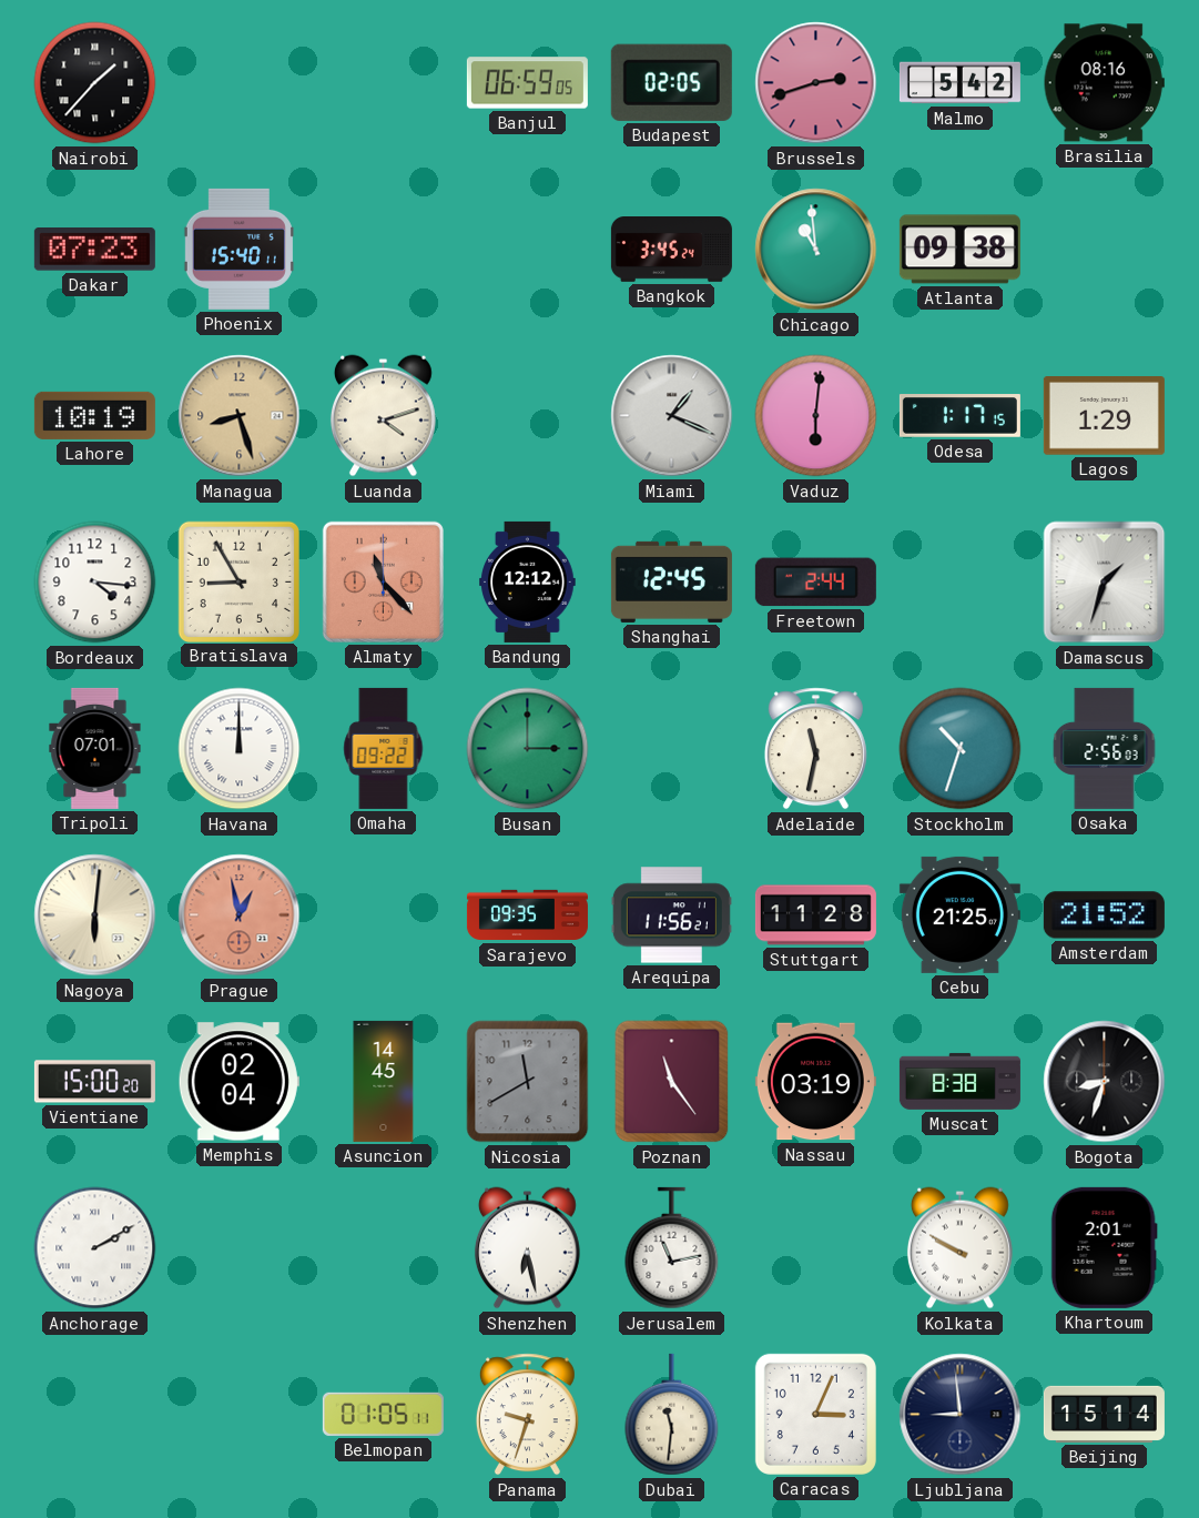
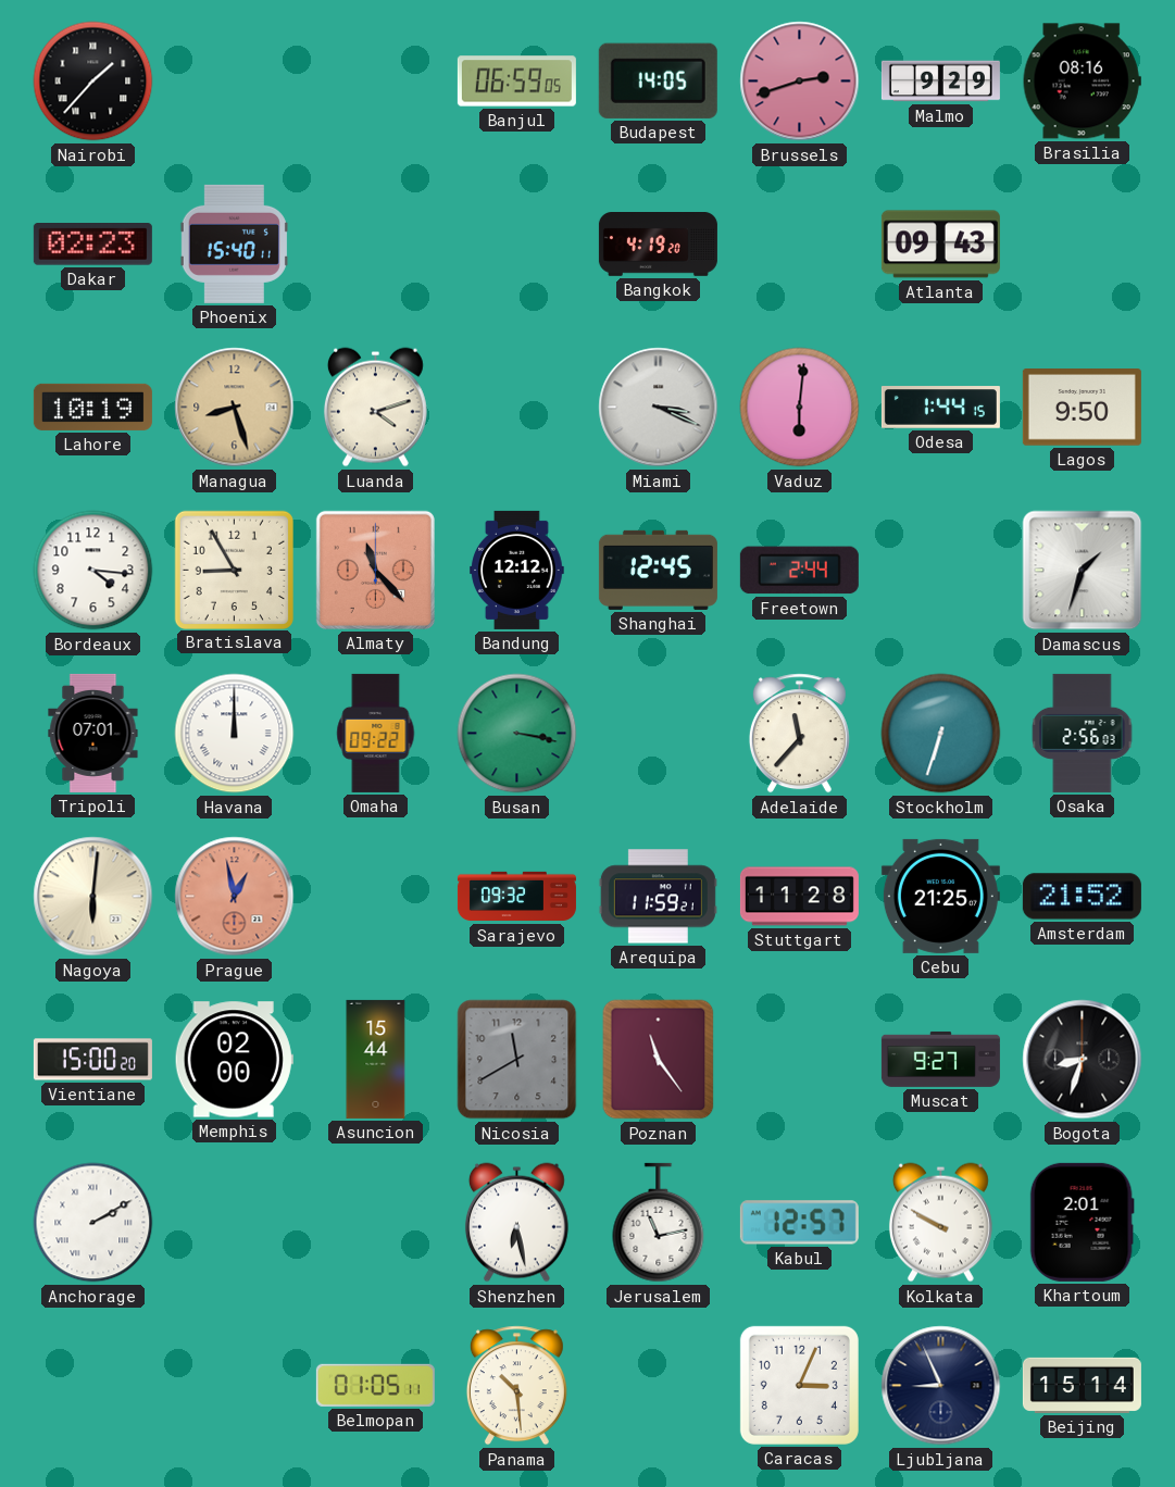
Budapest: 02:05 -> 14:05 (658, 80)
Malmo: 5:42 -> 9:29 (940, 82)
Dakar: 07:23 -> 02:23 (92, 245)
Bangkok: 3:45 -> 4:19 (658, 245)
Chicago: 10:59 -> none (816, 250)
Atlanta: 09:38 -> 09:43 (940, 245)
Miami: 1:19 -> 3:19 (659, 408)
Odesa: 1:17 -> 1:44 (940, 408)
Lagos: 1:29 -> 9:50 (1082, 408)
Busan: 3:00 -> 3:17 (517, 734)
Adelaide: 11:32 -> 11:37 (799, 734)
Stockholm: 10:33 -> 6:33 (941, 734)
Sarajevo: 09:35 -> 09:32 (516, 897)
Arequipa: 11:56 -> 11:59 (658, 897)
Memphis: 02:04 -> 02:00 (234, 1060)
Asuncion: 14:45 -> 15:44 (376, 1059)
Nassau: 03:19 -> none (815, 1082)
Muscat: 8:38 -> 9:27 (940, 1059)
Kabul: none -> 12:57 (799, 1223)
Panama: 9:33 -> 10:29 (516, 1386)
Dubai: 11:31 -> none (672, 1415)
Ljubljana: 8:59 -> 8:56 (941, 1386)
